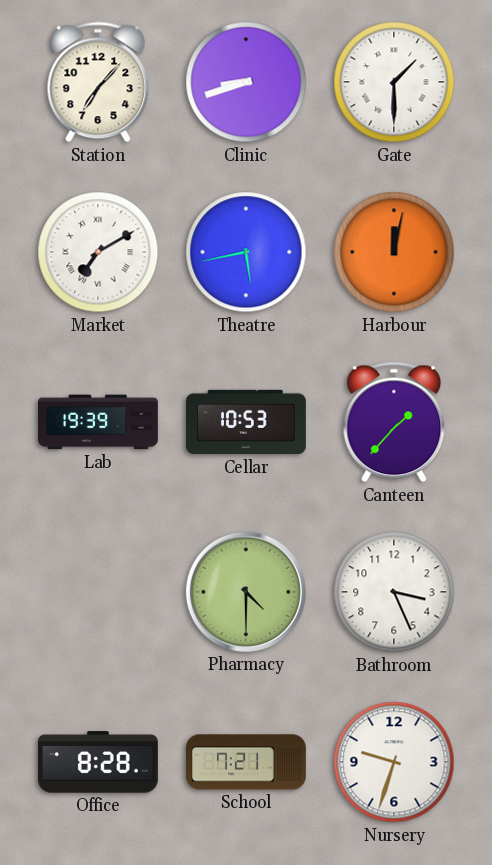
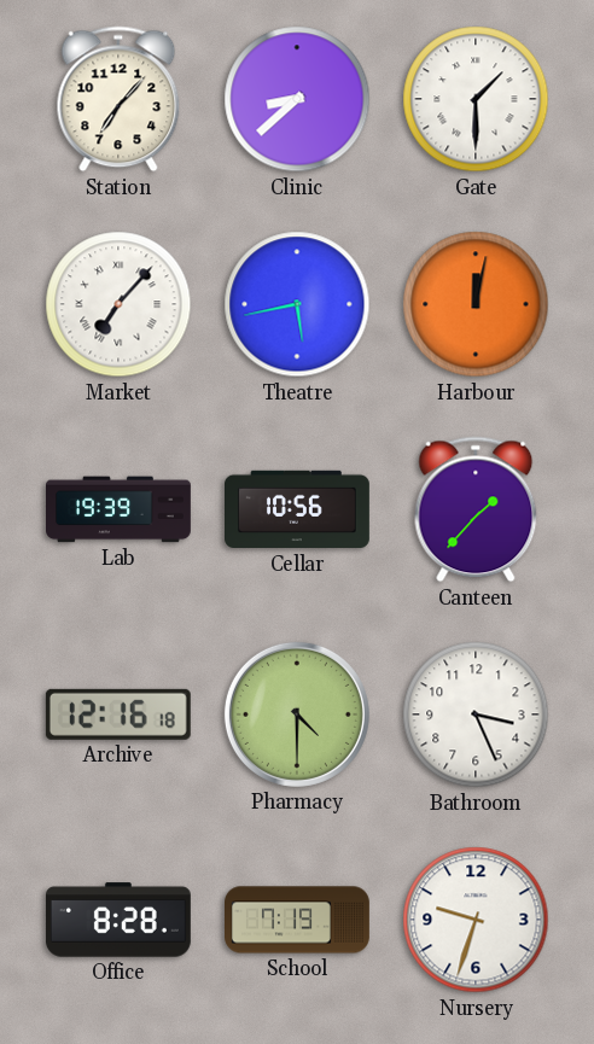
Clinic: 8:42 -> 8:38 (297, 99)
Market: 7:10 -> 7:07 (118, 304)
Cellar: 10:53 -> 10:56 (298, 509)
Archive: none -> 12:16 (118, 715)
School: 7:21 -> 7:19 (298, 920)
